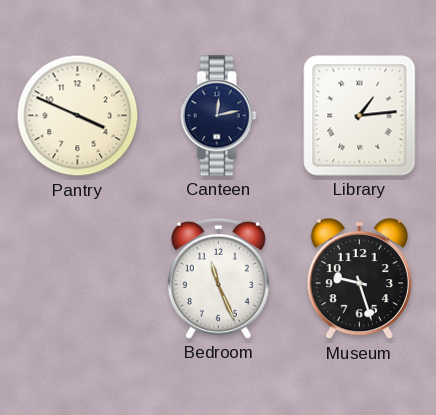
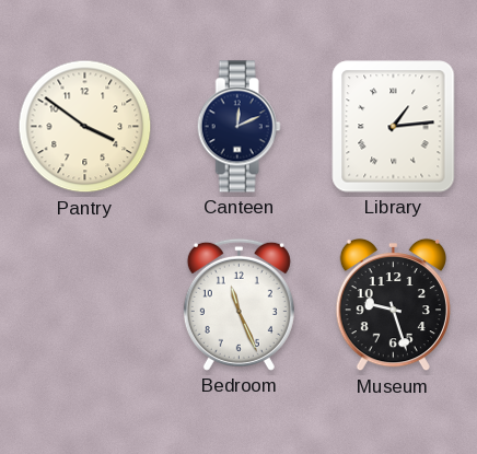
Pantry: 3:49 -> 3:51 (85, 127)
Canteen: 12:13 -> 12:11 (238, 127)
